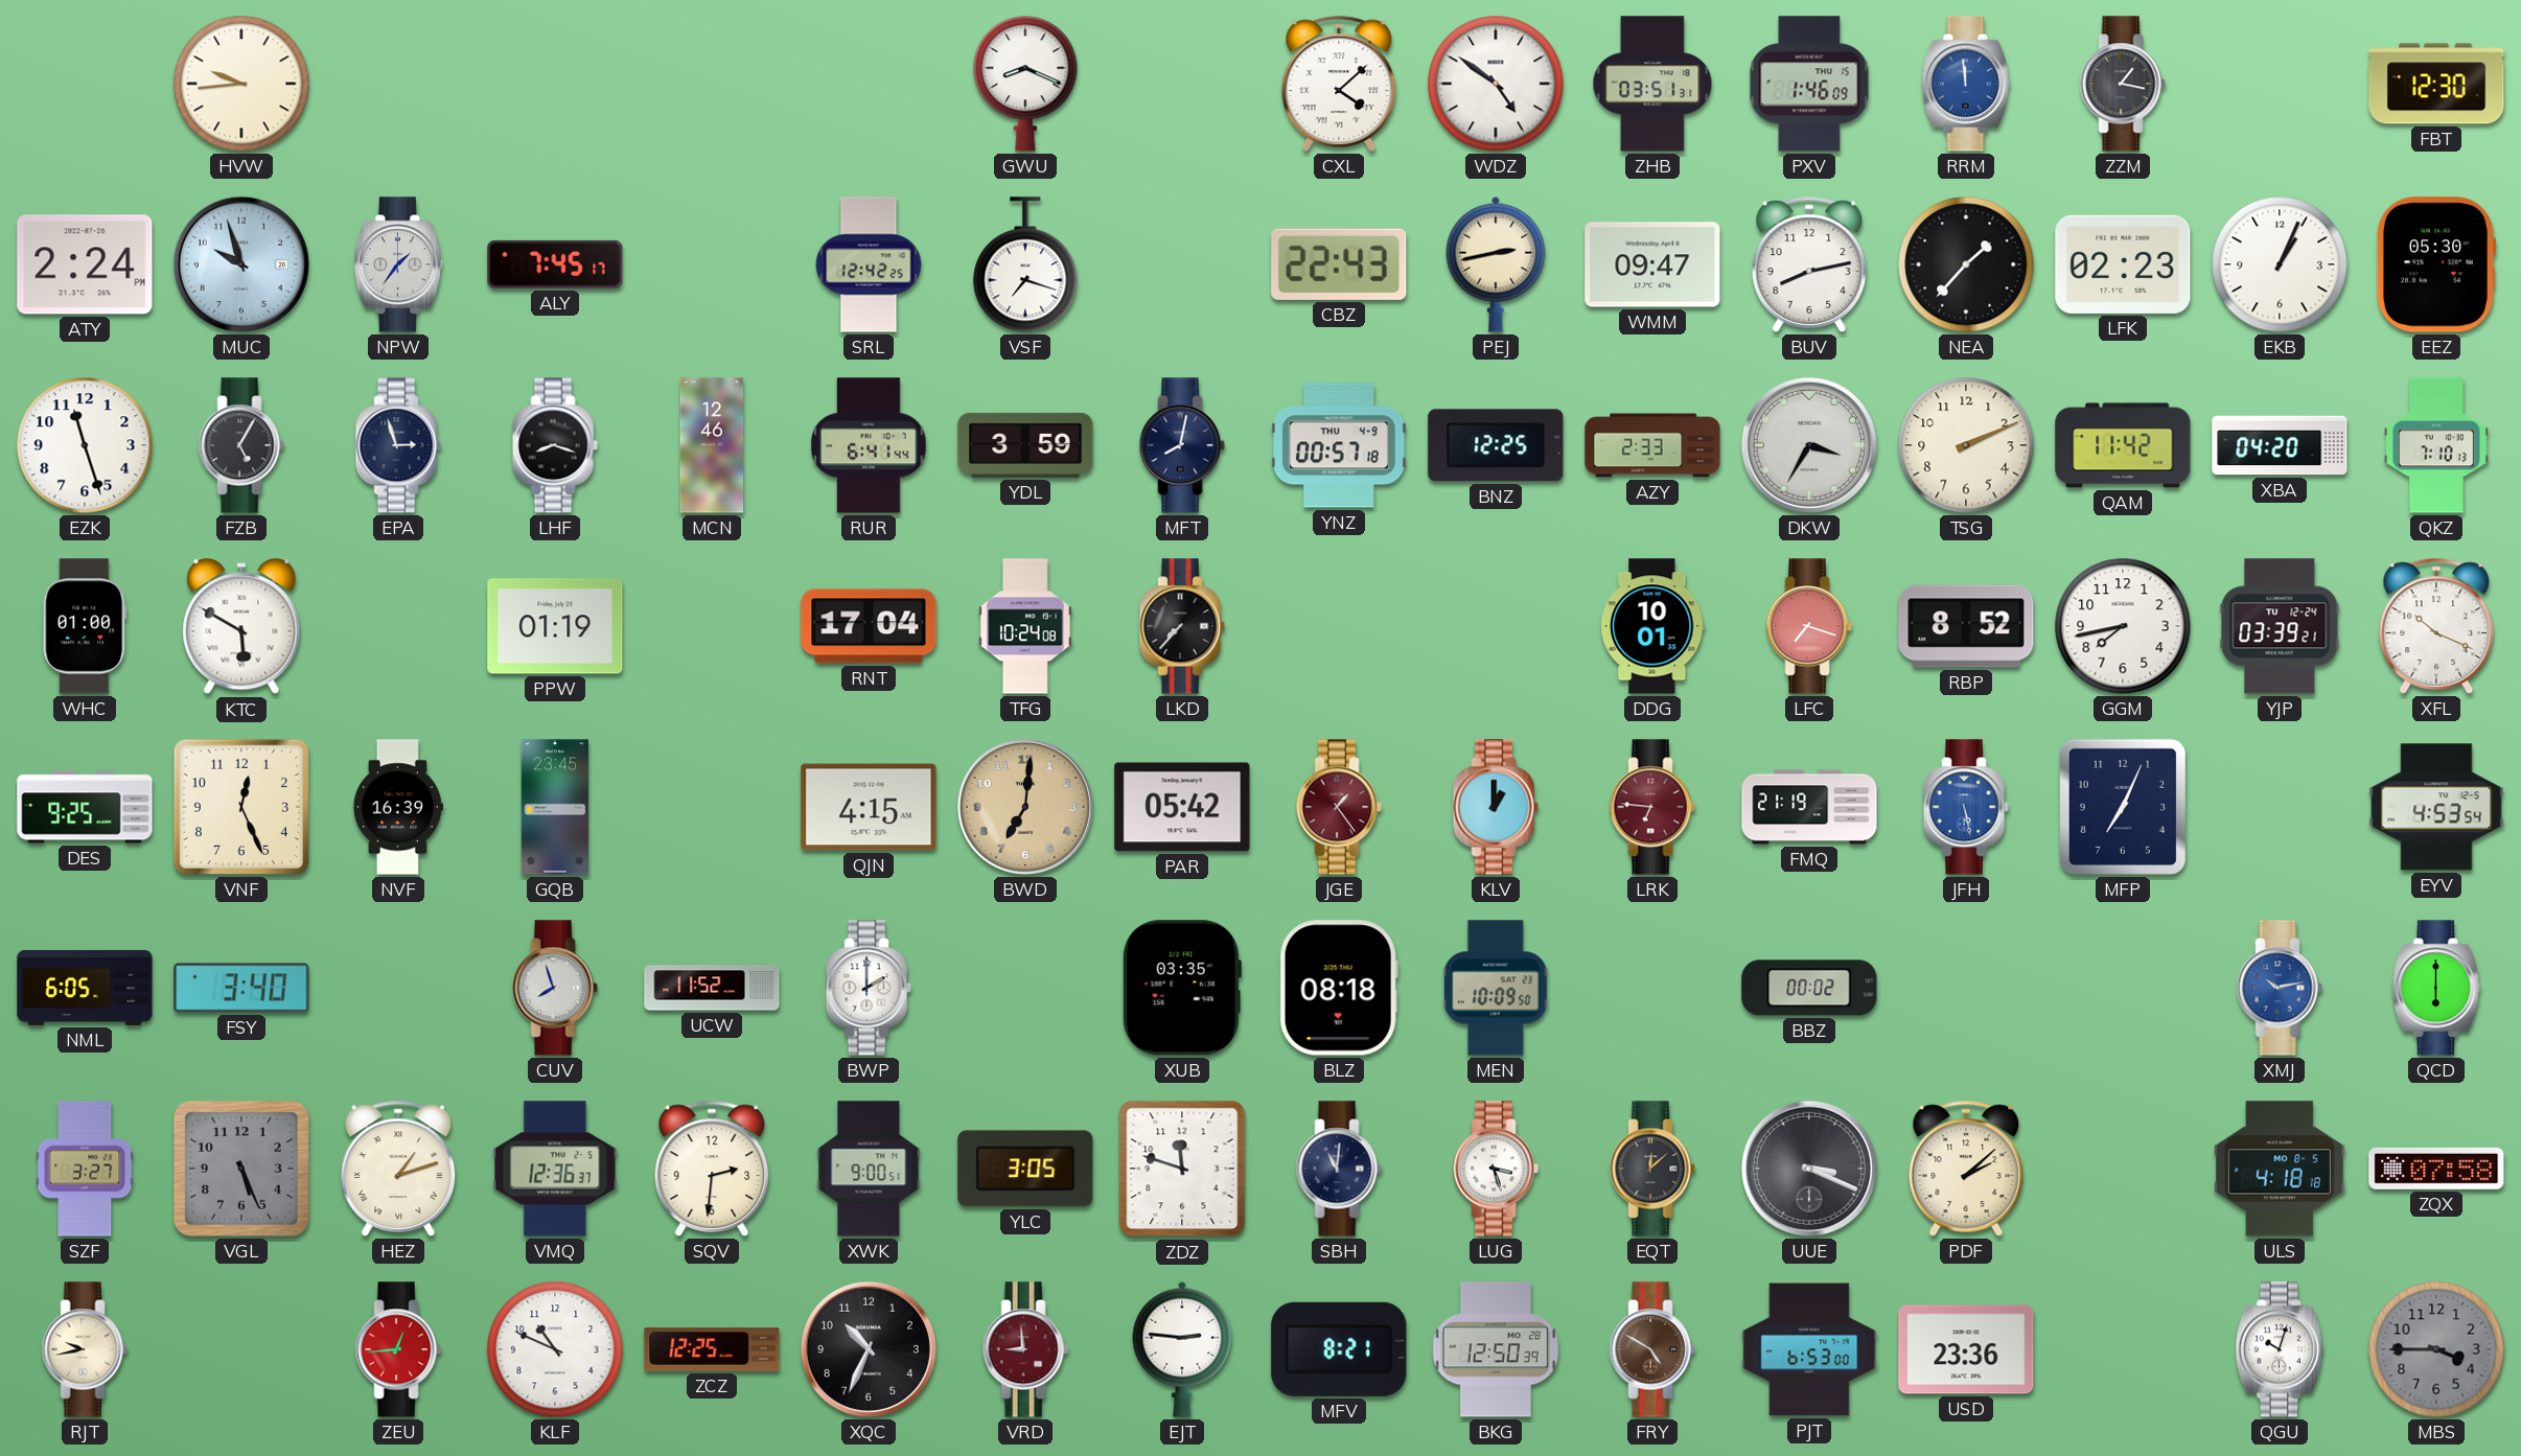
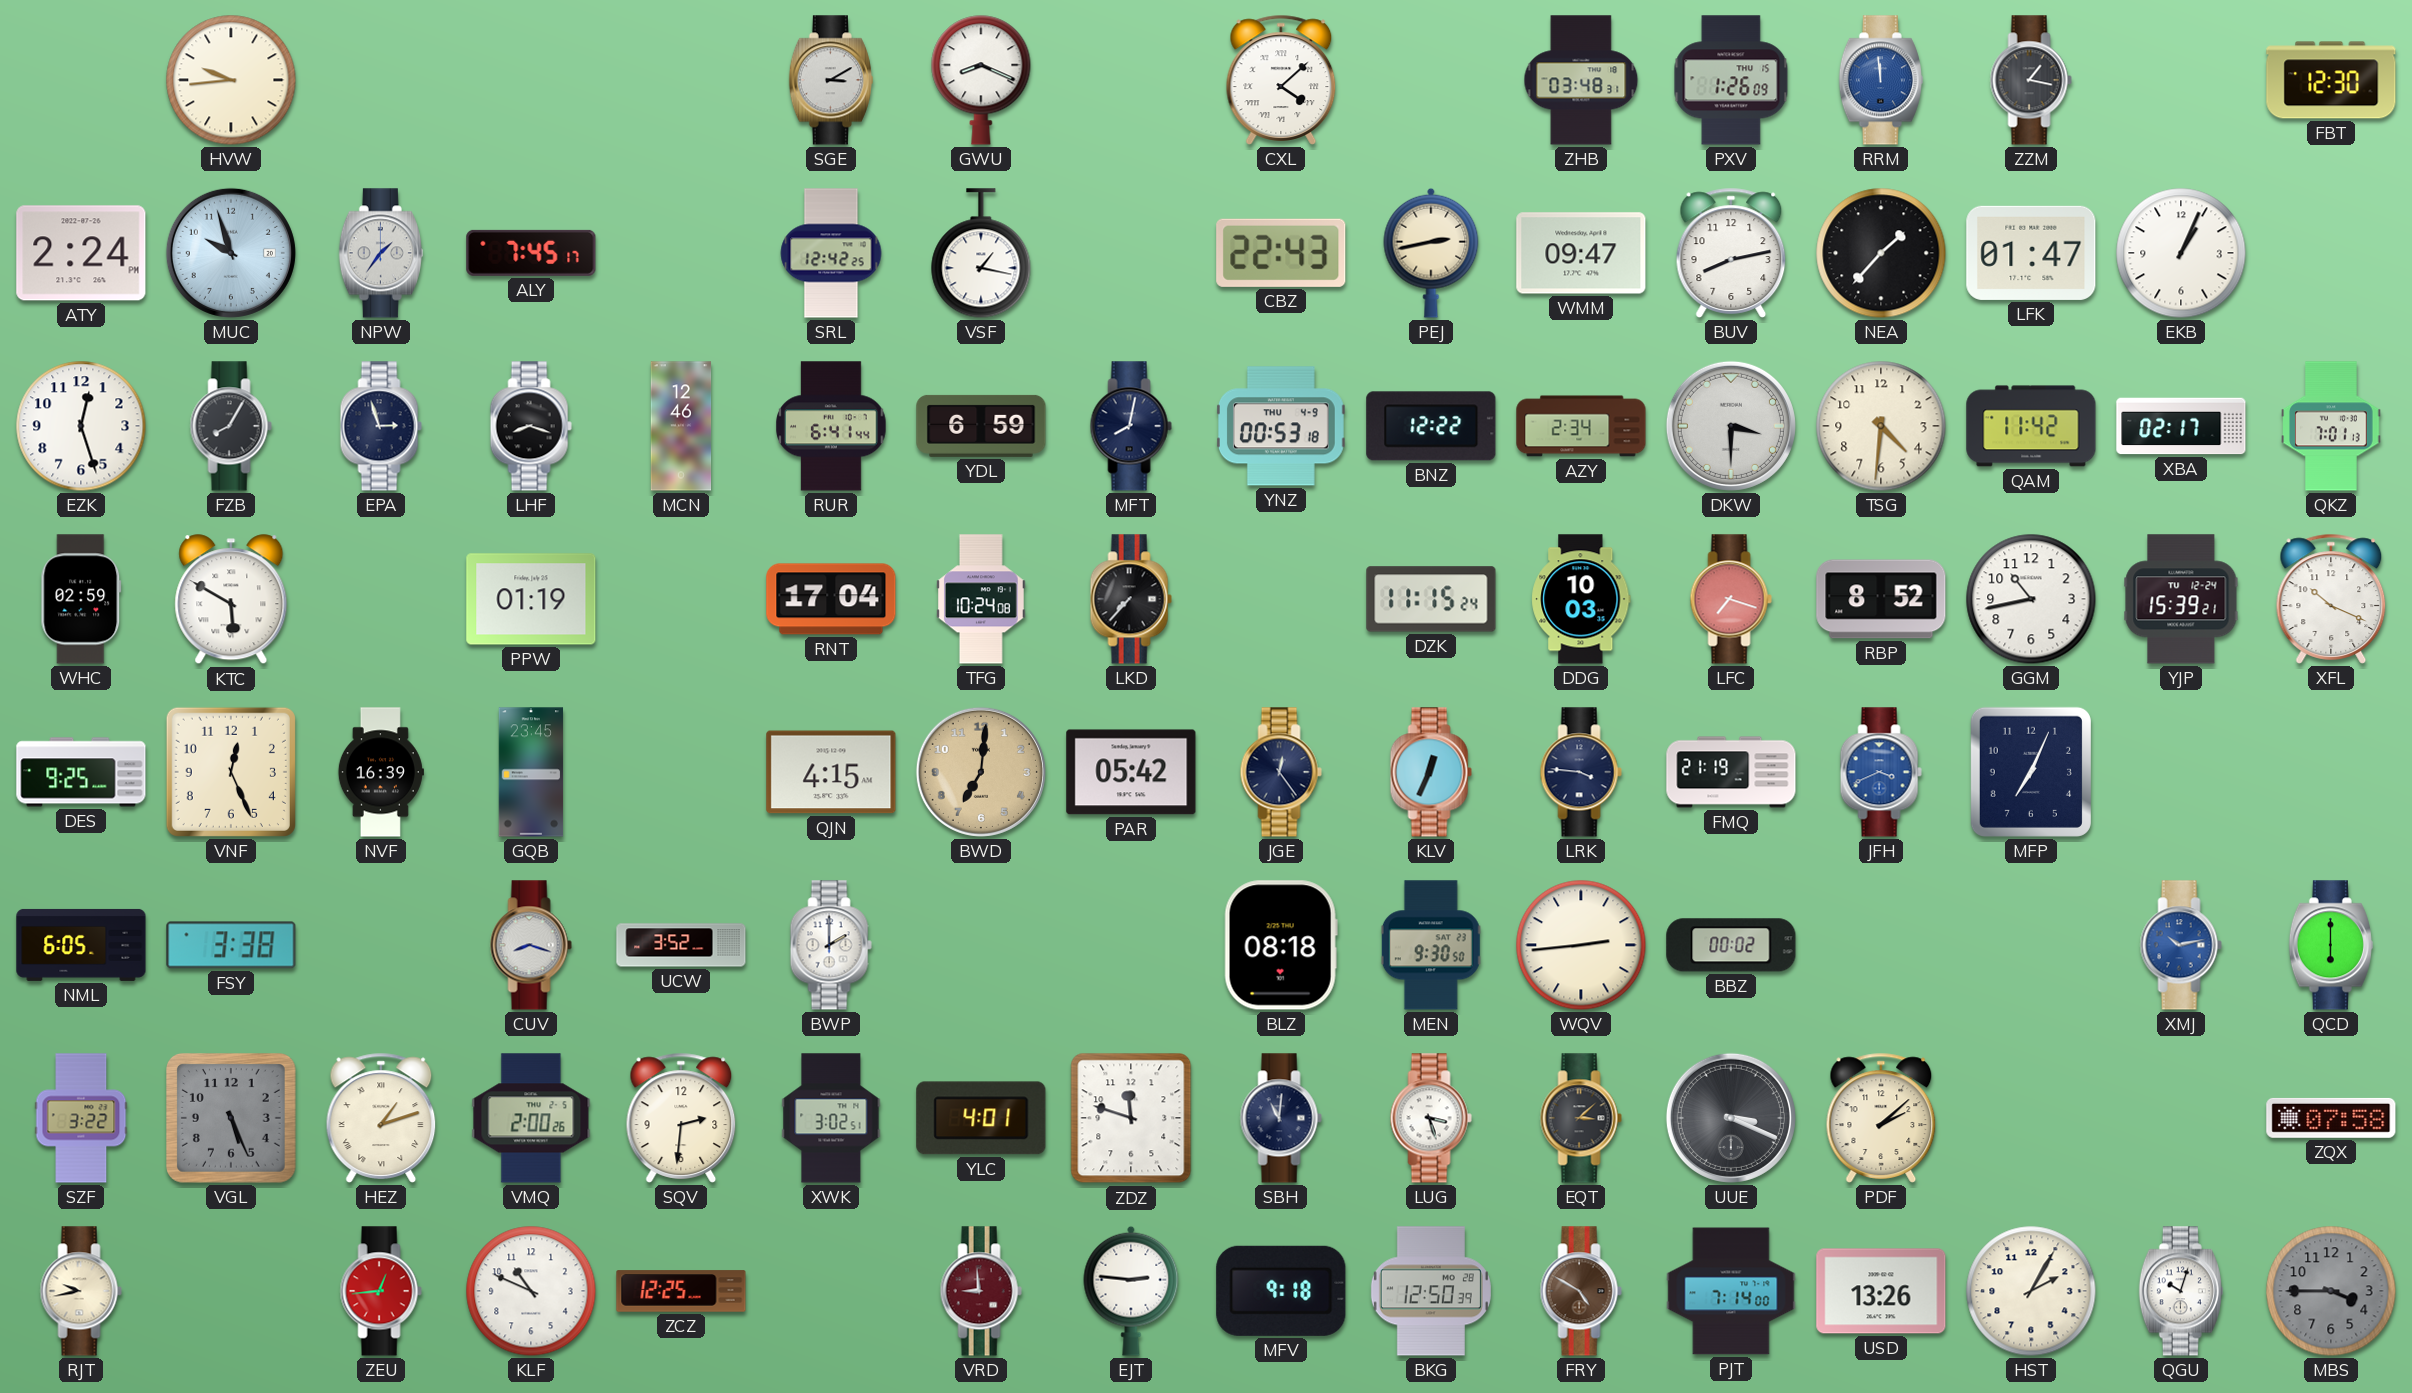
SGE: none -> 3:10 (831, 80)
WDZ: 4:51 -> none (1496, 84)
ZHB: 03:51 -> 03:48 (1581, 80)
PXV: 1:46 -> 1:26 (1731, 80)
VSF: 7:18 -> 1:17 (981, 253)
LFK: 02:23 -> 01:47 (2031, 253)
EEZ: 05:30 -> none (2435, 264)
EZK: 11:27 -> 12:27 (81, 426)
FZB: 5:05 -> 8:05 (231, 426)
YDL: 3:59 -> 6:59 (981, 426)
YNZ: 00:57 -> 00:53 (1281, 426)
BNZ: 12:25 -> 12:22 (1431, 426)
AZY: 2:33 -> 2:34 (1581, 426)
DKW: 3:35 -> 3:30 (1731, 426)
TSG: 2:11 -> 4:31 (1881, 426)
XBA: 04:20 -> 02:17 (2181, 426)
QKZ: 7:10 -> 7:01 (2331, 426)
WHC: 01:00 -> 02:59 (81, 599)
DZK: none -> 11:15 (1431, 599)
DDG: 10:01 -> 10:03 (1581, 599)
GGM: 7:43 -> 10:43 (2031, 599)
YJP: 03:39 -> 15:39 (2181, 599)
JGE: 1:24 -> 12:24 (1281, 772)
JGE dial: burgundy -> navy (1281, 772)
KLV: 1:00 -> 12:34 (1431, 772)
LRK: 6:46 -> 3:46 (1581, 772)
LRK dial: burgundy -> navy (1581, 772)
JFH: 5:28 -> 3:41 (1881, 772)
EYV: 4:53 -> none (2436, 807)
FSY: 3:40 -> 3:38 (231, 945)
CUV: 7:57 -> 8:18 (531, 945)
UCW: 11:52 -> 3:52 (681, 945)
XUB: 03:35 -> none (1181, 988)
MEN: 10:09 -> 9:30 (1431, 945)
WQV: none -> 2:44 (1581, 945)
SZF: 3:27 -> 3:22 (81, 1118)
VMQ: 12:36 -> 2:00 (531, 1118)
XWK: 9:00 -> 3:02 (831, 1118)
YLC: 3:05 -> 4:01 (981, 1118)
EQT: 12:08 -> 3:08 (1581, 1118)
ULS: 4:18 -> none (2280, 1169)
XQC: 10:34 -> none (869, 1349)
MFV: 8:21 -> 9:18 (1281, 1291)
PJT: 6:53 -> 7:14 (1731, 1291)
USD: 23:36 -> 13:26 (1881, 1291)
HST: none -> 2:05 (2031, 1291)
